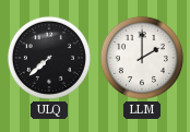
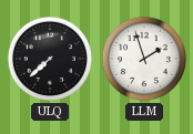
LLM: 2:00 -> 1:57 (144, 59)
